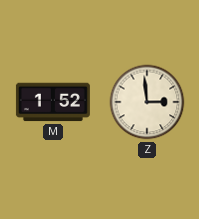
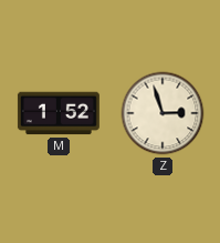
Z: 2:59 -> 2:57 (163, 113)
